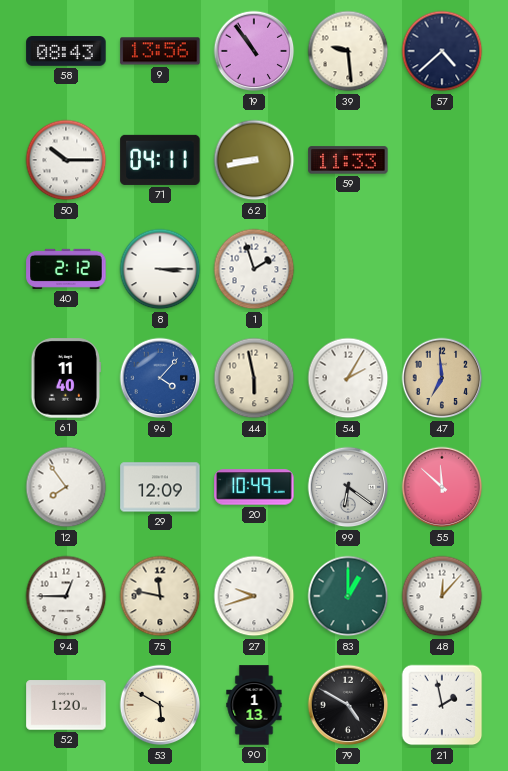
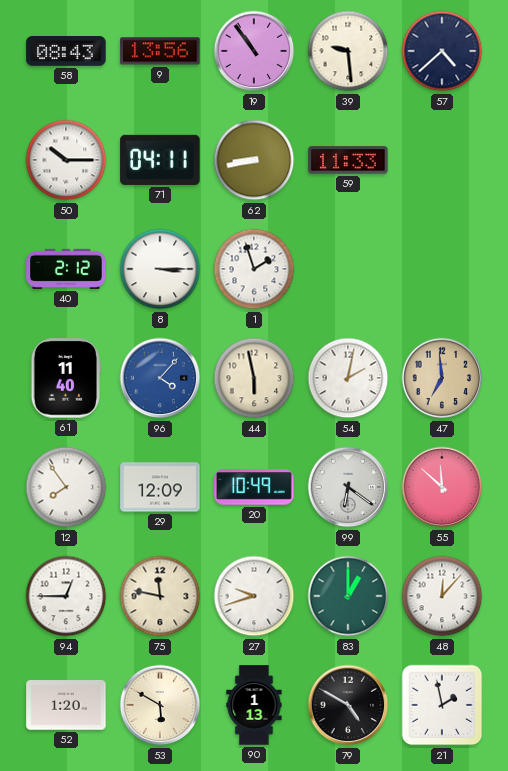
54: 2:05 -> 2:02 (348, 378)
